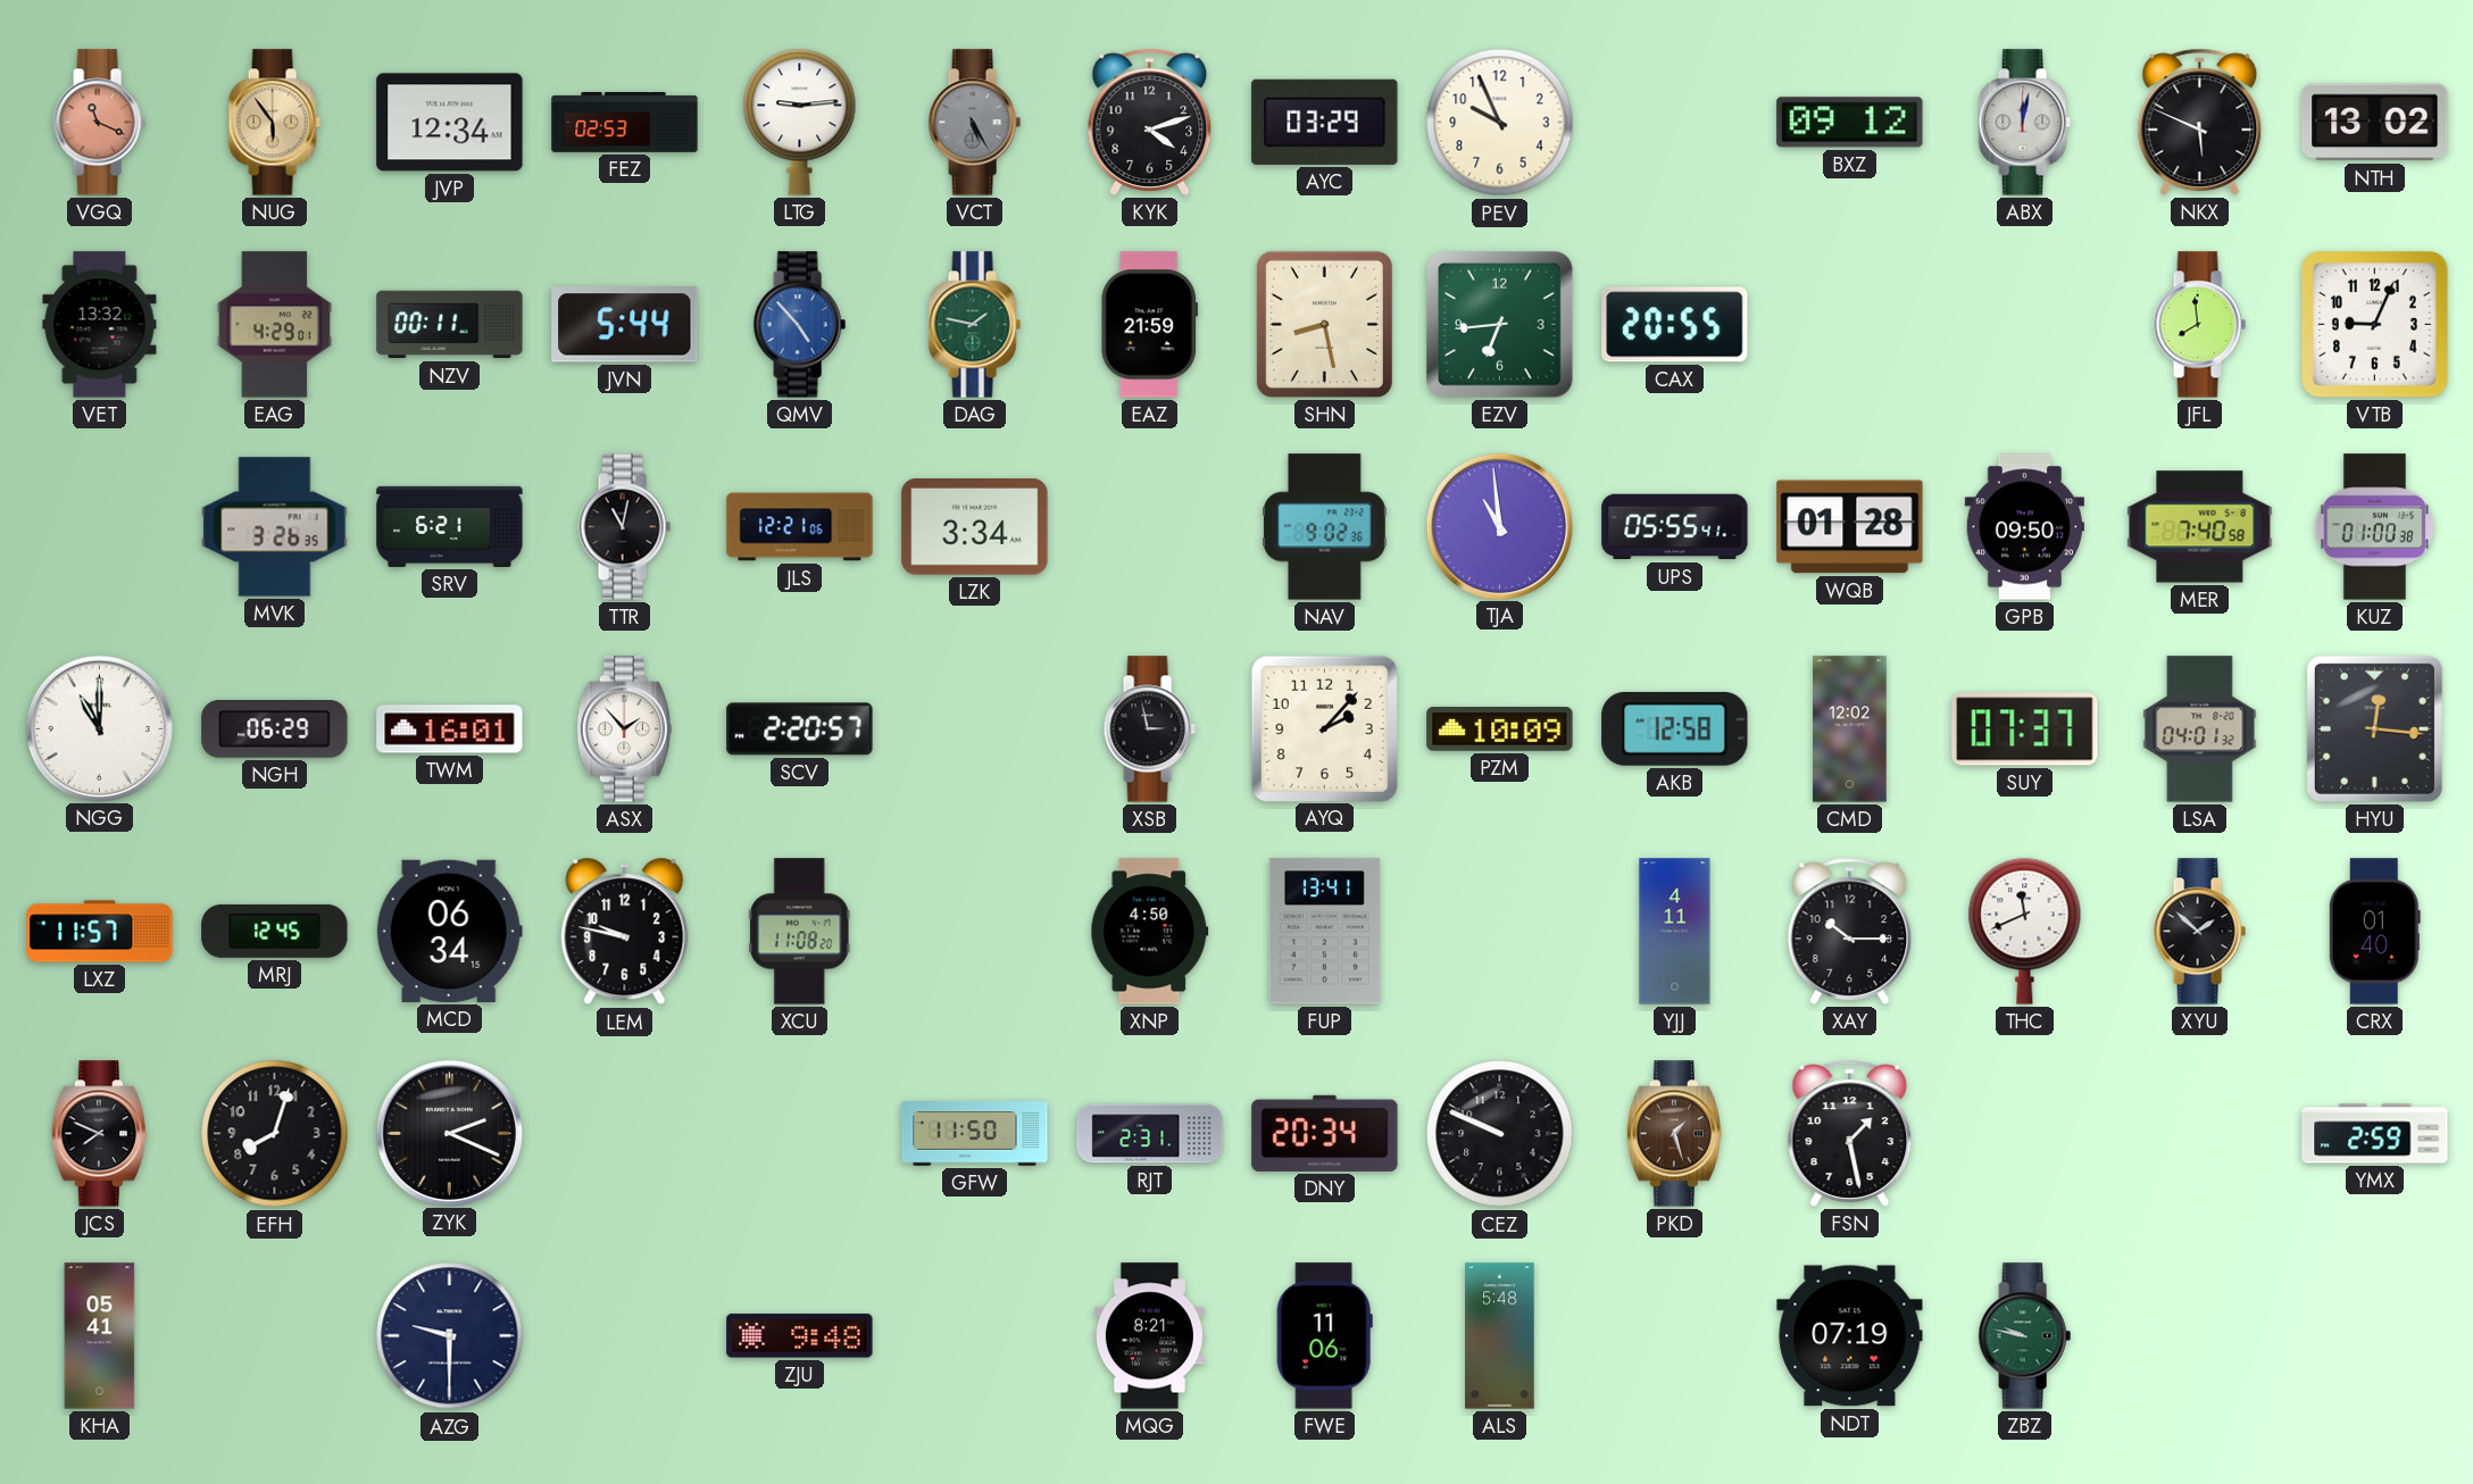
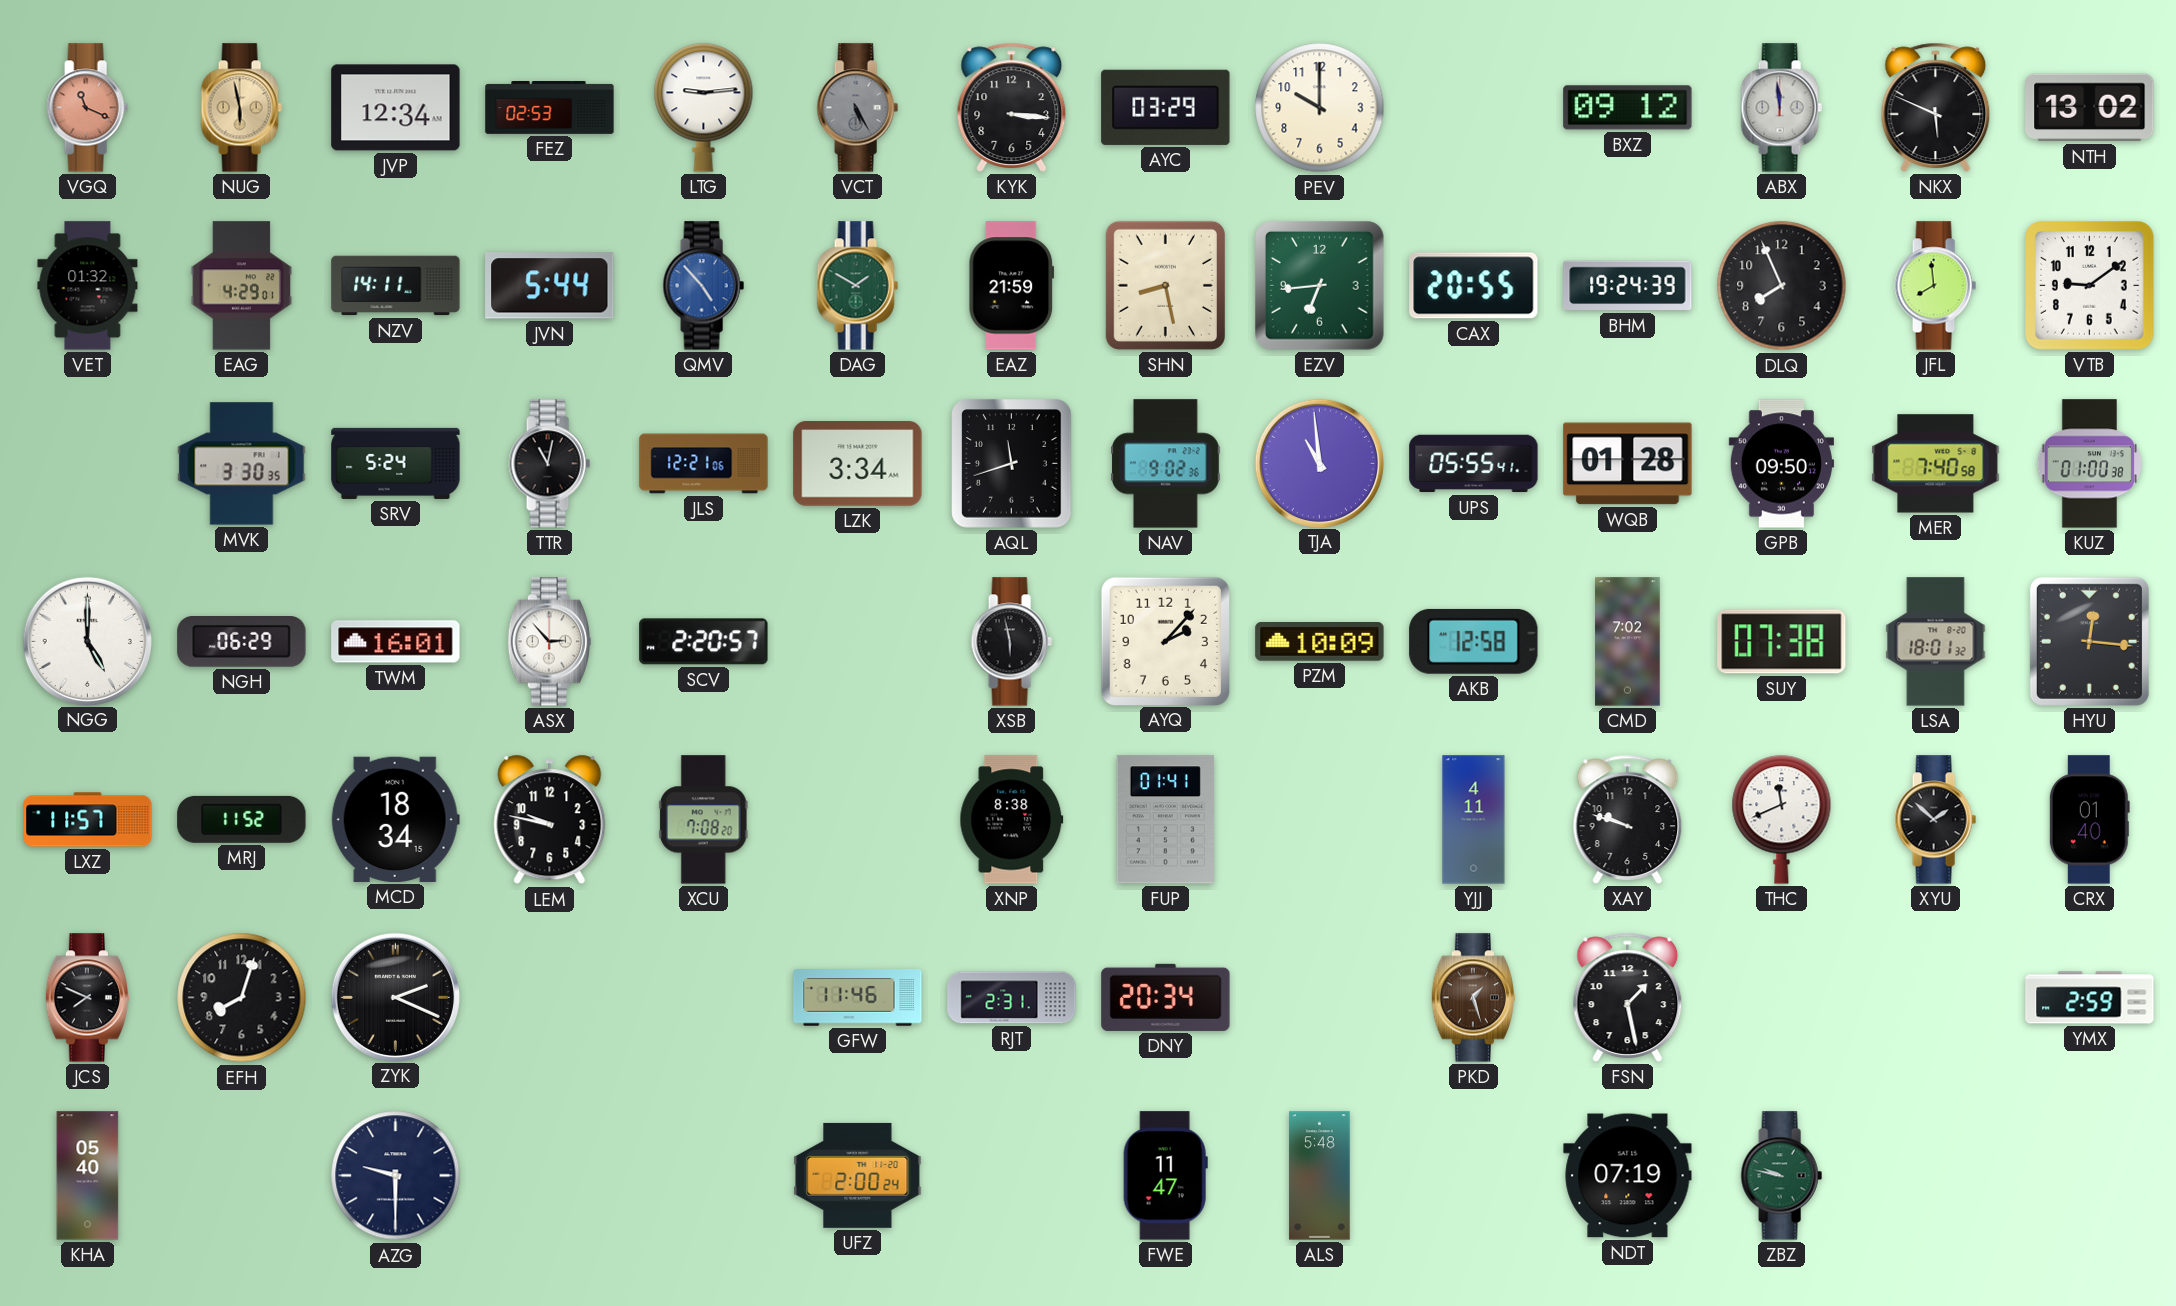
NUG: 5:54 -> 5:58 (241, 108)
KYK: 4:12 -> 3:16 (1012, 107)
PEV: 9:56 -> 10:00 (1320, 108)
ABX: 12:02 -> 11:59 (1781, 108)
VET: 13:32 -> 01:32 (88, 286)
NZV: 00:11 -> 14:11 (396, 286)
DAG: 1:47 -> 1:50 (857, 286)
BHM: none -> 19:24 (1628, 286)
DLQ: none -> 7:56 (1782, 286)
VTB: 9:04 -> 9:09 (2090, 286)
MVK: 3:26 -> 3:30 (242, 464)
SRV: 6:21 -> 5:24 (396, 463)
AQL: none -> 11:42 (1012, 464)
NGG: 11:00 -> 5:00 (87, 641)
ASX: 1:53 -> 2:53 (549, 642)
XSB: 2:58 -> 5:58 (1011, 642)
CMD: 12:02 -> 7:02 (1628, 642)
SUY: 07:37 -> 07:38 (1782, 642)
LSA: 04:01 -> 18:01 (1936, 642)
MRJ: 12:45 -> 11:52 (242, 819)
MCD: 06:34 -> 18:34 (395, 819)
XCU: 11:08 -> 7:08 (703, 820)
XNP: 4:50 -> 8:38 (1012, 820)
FUP: 13:41 -> 01:41 (1165, 820)
XAY: 10:15 -> 9:48 (1628, 819)
GFW: 11:50 -> 11:46 (858, 998)
CEZ: 9:49 -> none (1500, 1134)
KHA: 05:41 -> 05:40 (88, 1176)
ZJU: 9:48 -> none (800, 1336)
UFZ: none -> 2:00 (858, 1175)
MQG: 8:21 -> none (1149, 1336)
FWE: 11:06 -> 11:47 (1165, 1176)
